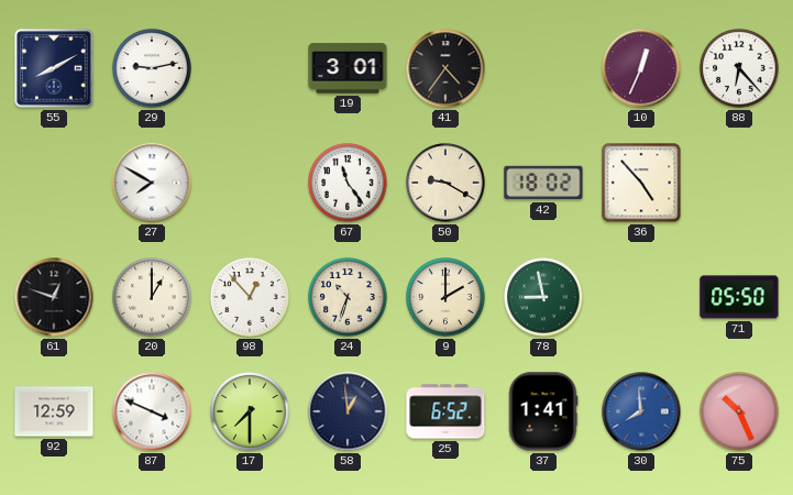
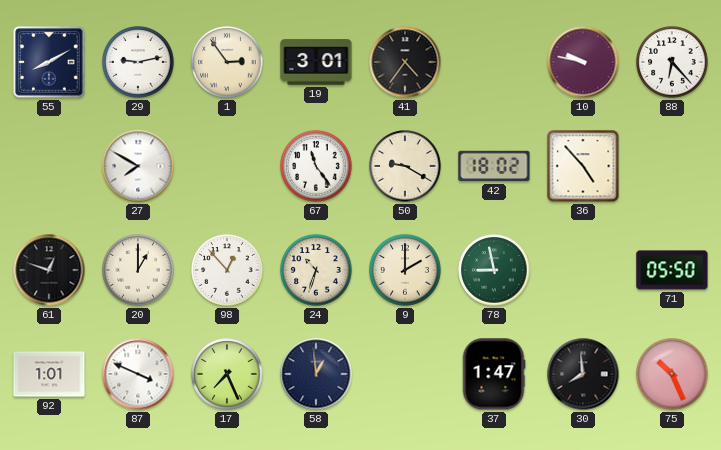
1: none -> 2:54 (227, 62)
10: 12:34 -> 9:47 (583, 62)
92: 12:59 -> 1:01 (49, 374)
17: 7:30 -> 7:26 (227, 374)
25: 6:52 -> none (445, 411)
37: 1:41 -> 1:47 (494, 374)
30 dial: blue -> black (583, 374)
